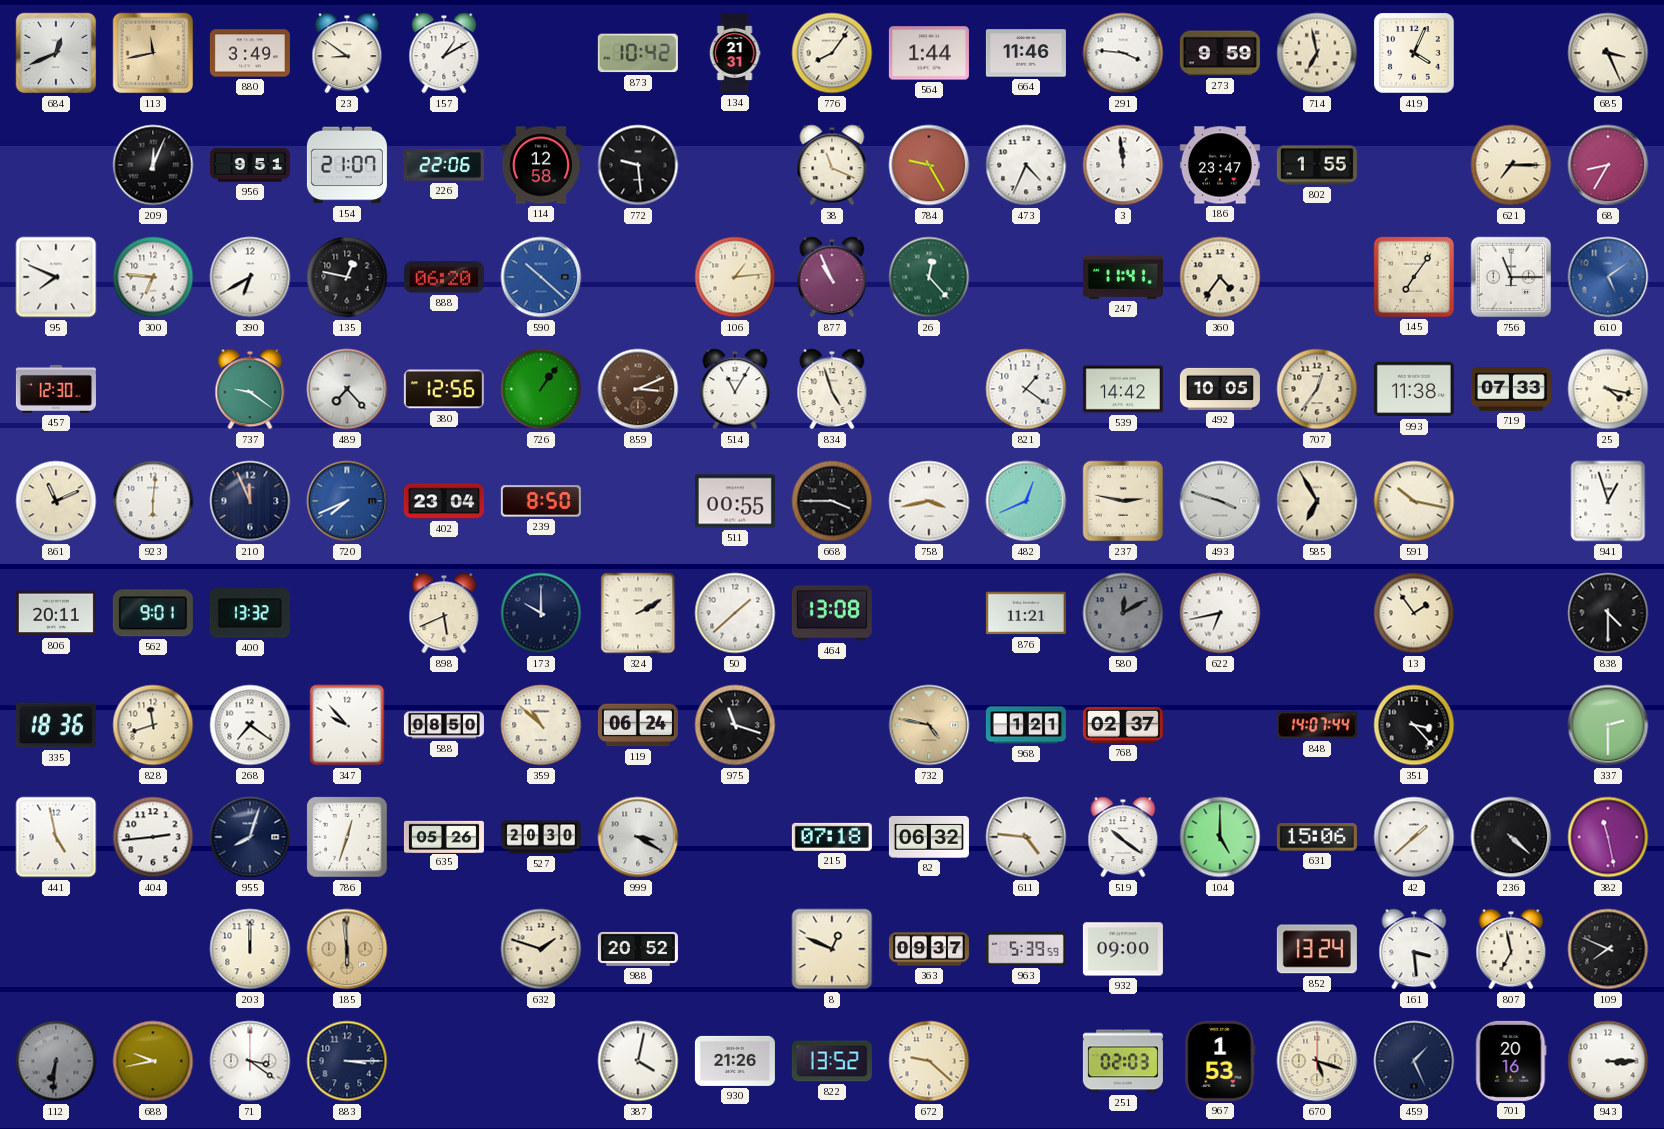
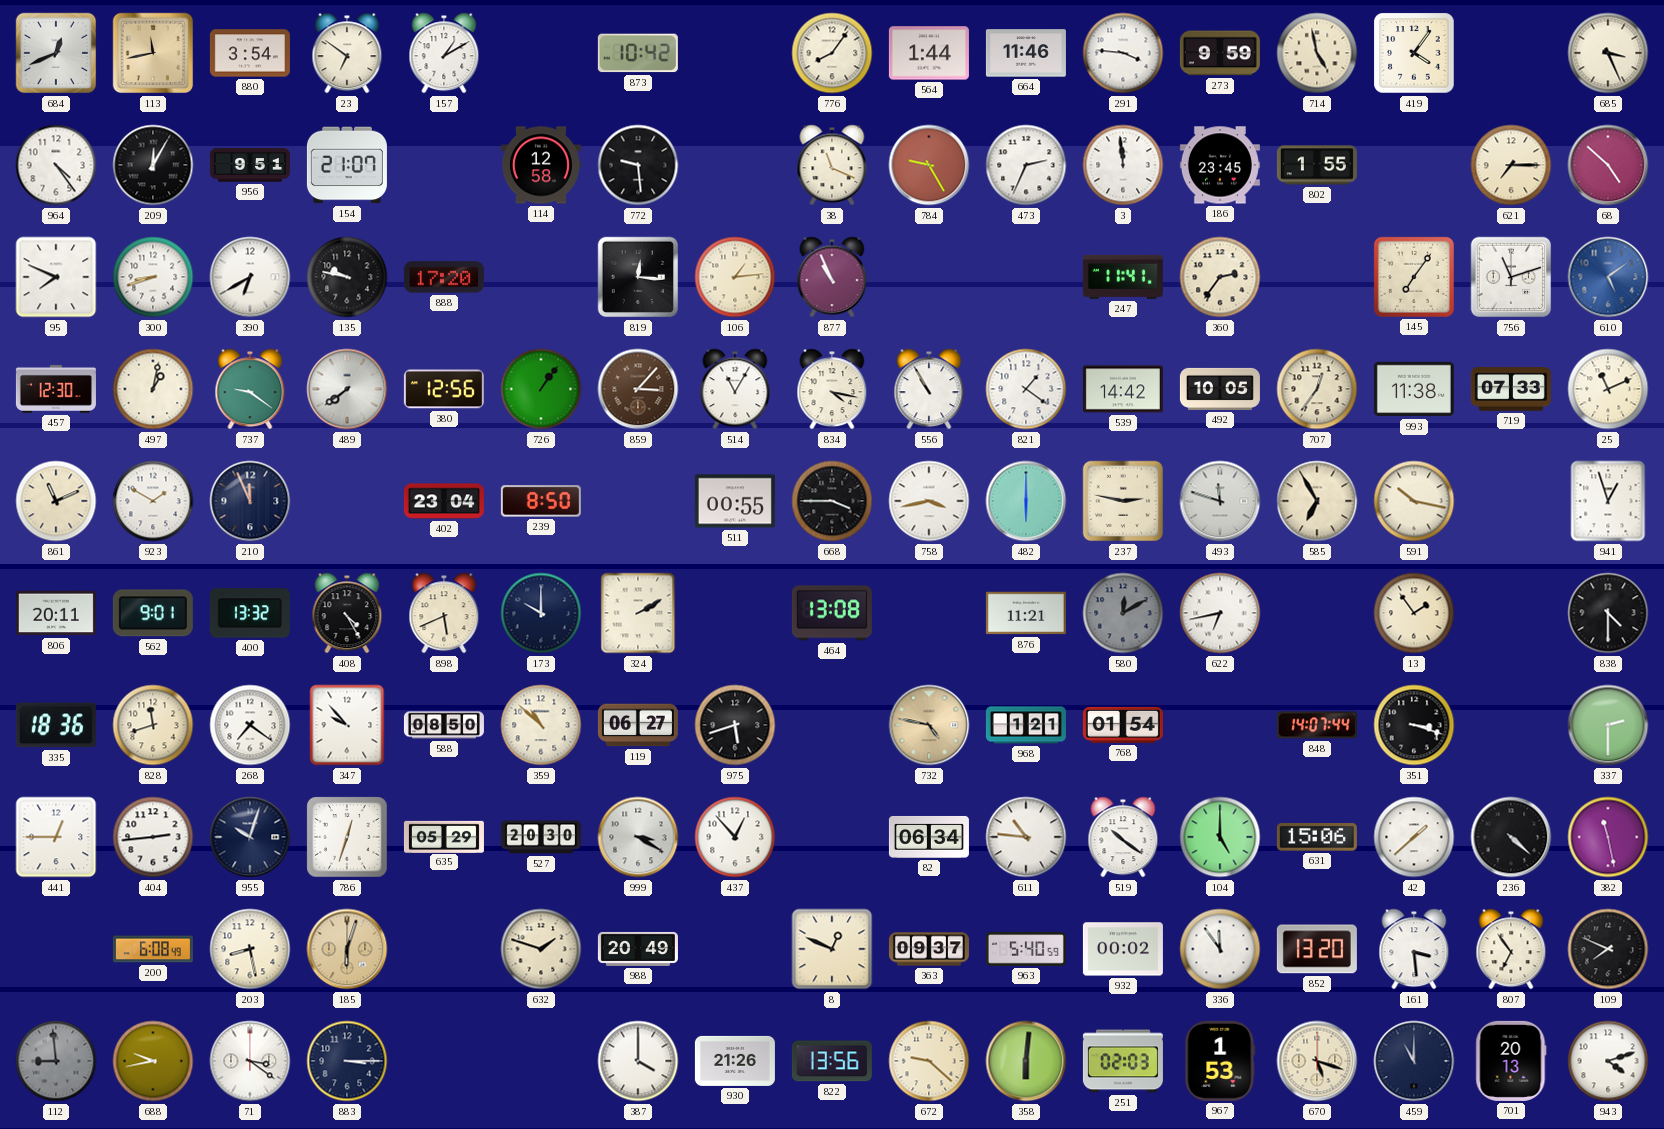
880: 3:49 -> 3:54 (250, 53)
23: 8:51 -> 6:51 (347, 53)
134: 21:31 -> none (735, 53)
714: 6:58 -> 4:58 (1317, 53)
419: 4:04 -> 4:06 (1414, 53)
964: none -> 4:24 (56, 165)
209: 12:04 -> 12:05 (153, 165)
226: 22:06 -> none (444, 165)
473: 4:34 -> 2:34 (1026, 165)
186: 23:47 -> 23:45 (1220, 165)
68: 8:35 -> 4:52 (1608, 165)
300: 6:46 -> 8:42 (153, 277)
135: 12:47 -> 9:47 (347, 277)
888: 06:20 -> 17:20 (444, 277)
590: 10:22 -> none (541, 277)
819: none -> 12:16 (638, 277)
26: 12:23 -> none (929, 277)
360: 4:36 -> 2:36 (1220, 277)
756: 11:15 -> 11:12 (1511, 277)
497: none -> 1:02 (153, 389)
489: 7:23 -> 7:39 (347, 389)
859: 3:11 -> 3:07 (638, 389)
834: 4:57 -> 4:17 (832, 389)
556: none -> 10:55 (929, 389)
25: 4:17 -> 11:11 (1608, 389)
923: 6:01 -> 1:50 (153, 501)
720: 7:41 -> none (347, 501)
482: 12:41 -> 6:00 (1026, 501)
493: 3:48 -> 11:48 (1220, 501)
408: none -> 4:25 (347, 613)
50: 1:38 -> none (735, 613)
119: 06:24 -> 06:27 (638, 725)
975: 11:18 -> 5:42 (735, 725)
768: 02:37 -> 01:54 (1123, 725)
351: 3:23 -> 3:18 (1414, 725)
441: 4:58 -> 12:45 (56, 837)
955: 8:03 -> 10:03 (250, 837)
635: 05:26 -> 05:29 (444, 836)
437: none -> 12:53 (735, 837)
215: 07:18 -> none (832, 837)
82: 06:32 -> 06:34 (929, 837)
611: 4:46 -> 10:46 (1026, 837)
200: none -> 6:08 (153, 949)
203: 12:00 -> 8:28 (250, 949)
185: 5:59 -> 6:03 (347, 949)
988: 20:52 -> 20:49 (638, 949)
963: 5:39 -> 5:40 (1026, 949)
932: 09:00 -> 00:02 (1123, 949)
336: none -> 11:54 (1220, 949)
852: 13:24 -> 13:20 (1317, 949)
807: 6:58 -> 6:54 (1511, 949)
112: 6:31 -> 8:59 (56, 1061)
387: 4:02 -> 4:00 (638, 1061)
822: 13:52 -> 13:56 (832, 1061)
358: none -> 6:01 (1026, 1061)
459: 1:26 -> 11:00 (1414, 1061)
701: 20:16 -> 20:13 (1511, 1061)
943: 3:15 -> 4:12 (1608, 1061)
